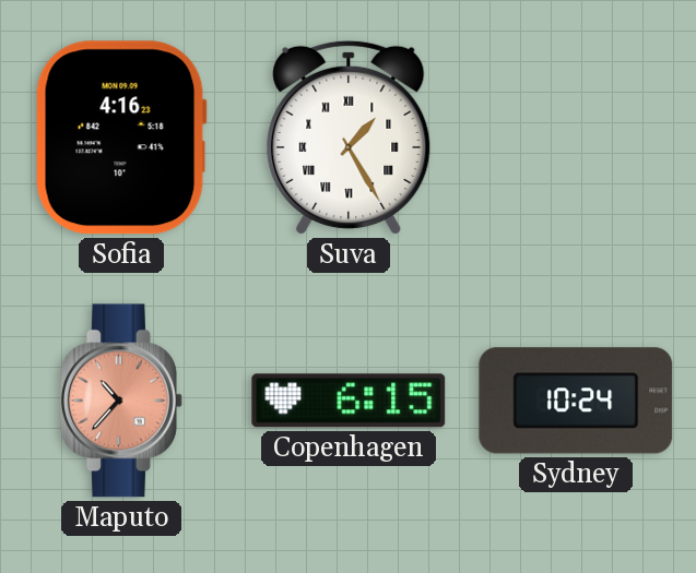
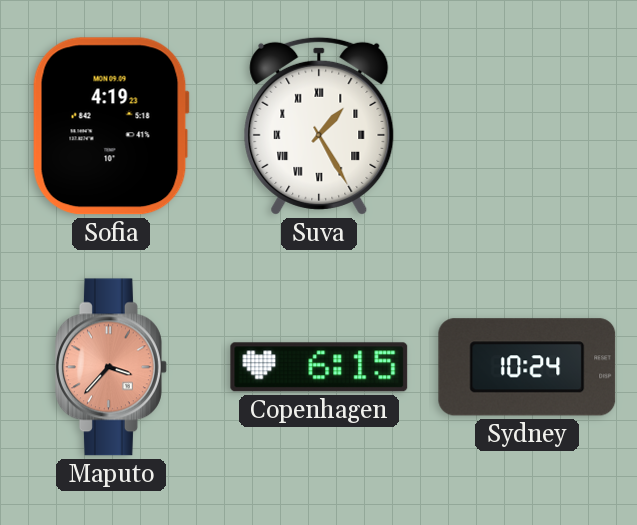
Sofia: 4:16 -> 4:19 (111, 126)
Maputo: 10:37 -> 3:37 (111, 367)
